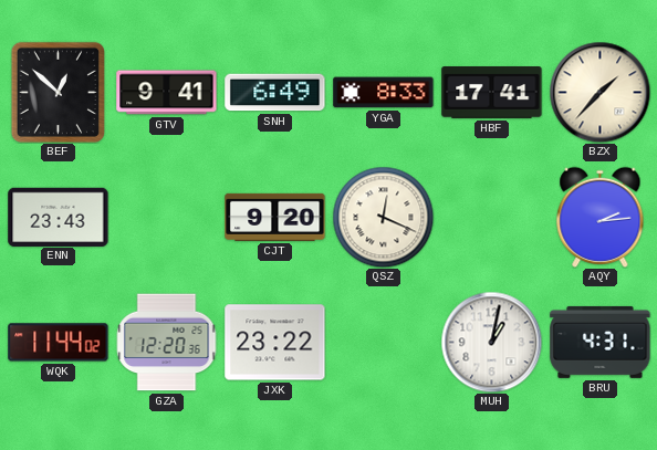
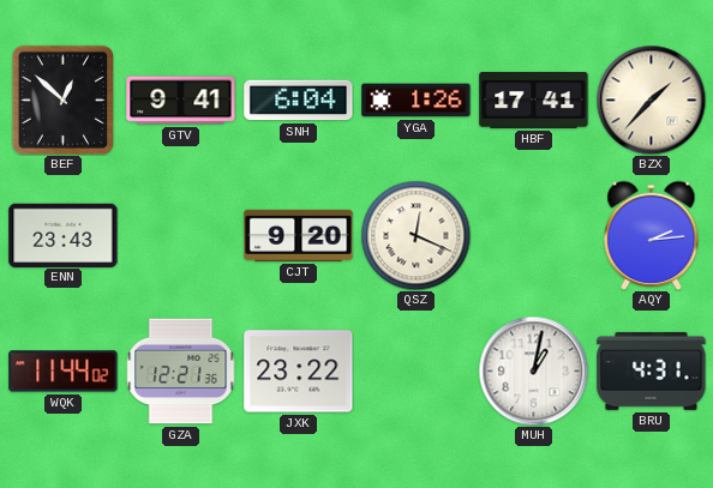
SNH: 6:49 -> 6:04 (299, 101)
YGA: 8:33 -> 1:26 (417, 101)
GZA: 12:20 -> 12:21 (180, 372)
